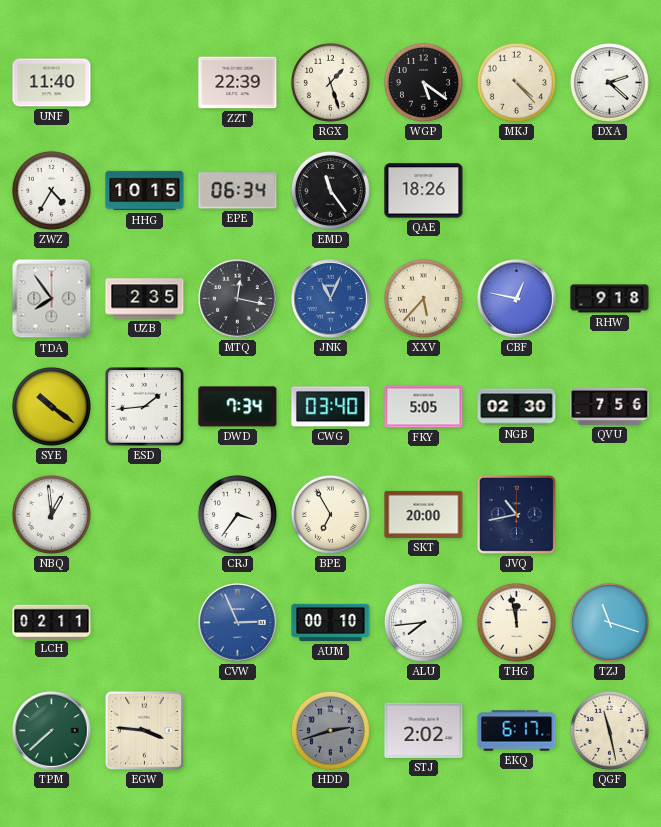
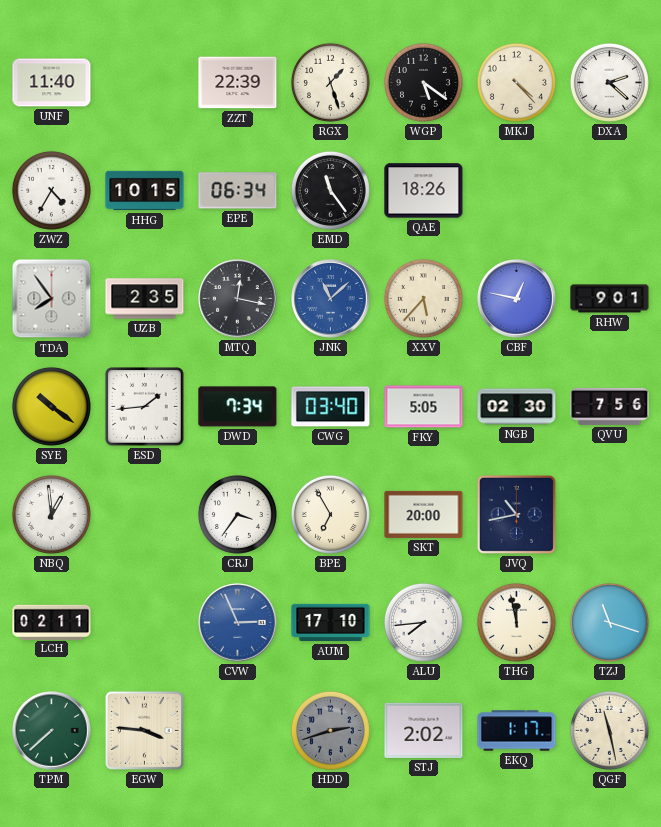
JNK: 11:04 -> 11:08 (331, 299)
RHW: 9:18 -> 9:01 (610, 299)
AUM: 00:10 -> 17:10 (331, 623)
EKQ: 6:17 -> 1:17 (517, 731)
